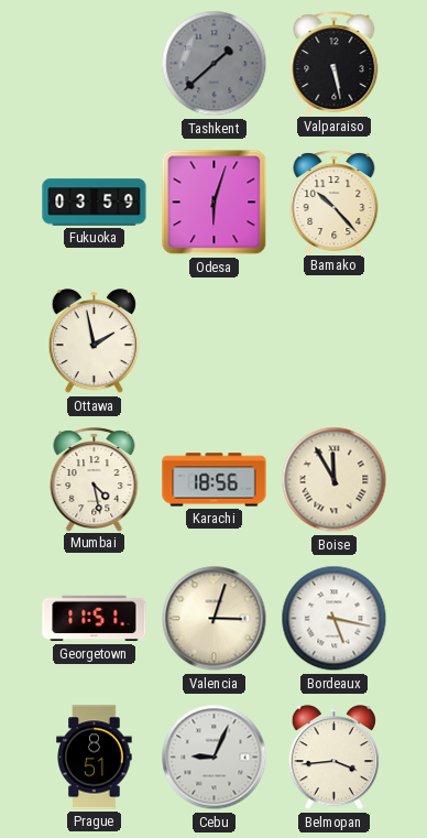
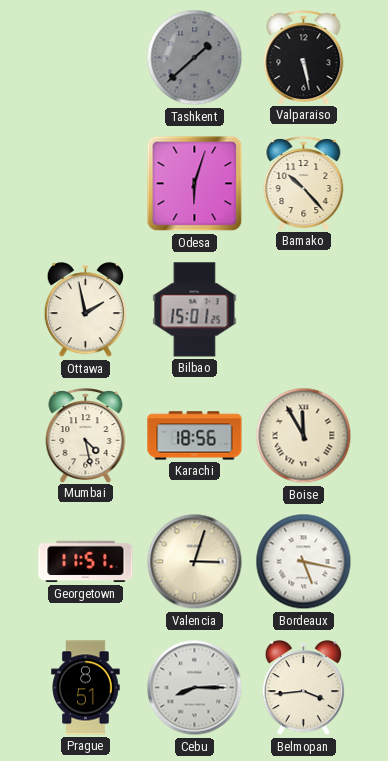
Fukuoka: 03:59 -> none (95, 203)
Bilbao: none -> 15:01 (195, 310)
Cebu: 9:04 -> 8:15 (195, 688)
